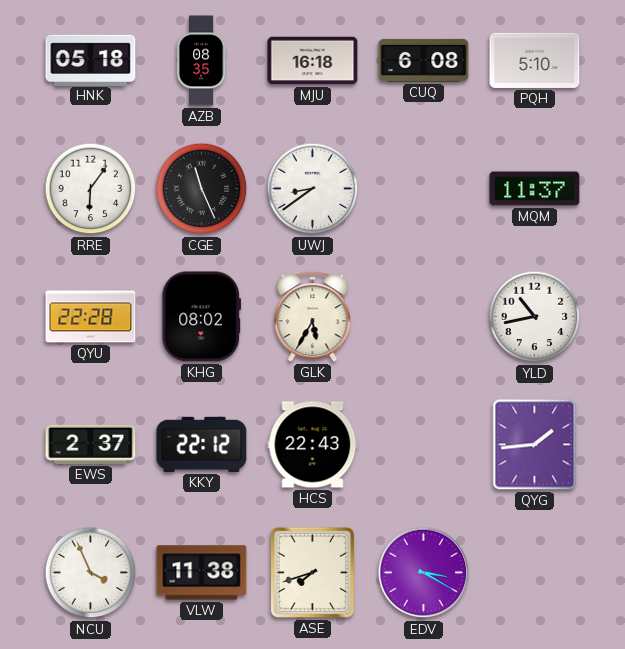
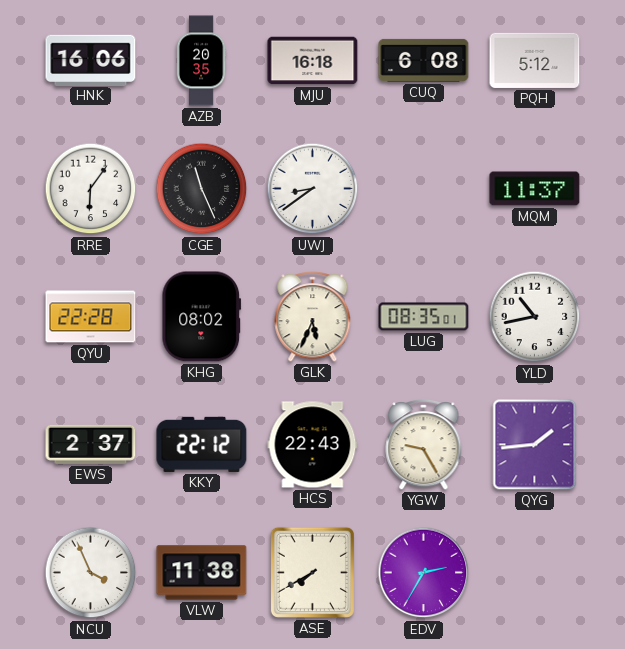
HNK: 05:18 -> 16:06 (91, 60)
AZB: 08:35 -> 20:35 (201, 61)
PQH: 5:10 -> 5:12 (535, 60)
GLK: 5:35 -> 5:34 (313, 317)
LUG: none -> 08:35 (424, 317)
YGW: none -> 9:25 (424, 445)
ASE: 7:42 -> 7:40 (312, 572)
EDV: 3:20 -> 2:35 (424, 573)
